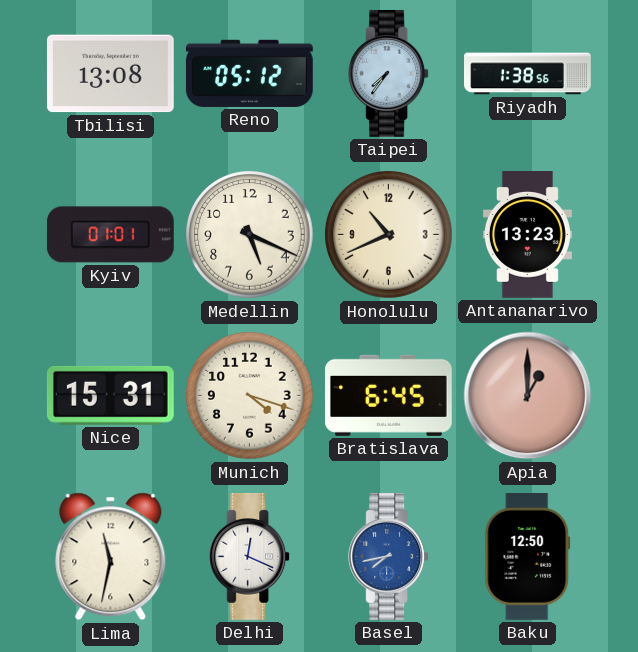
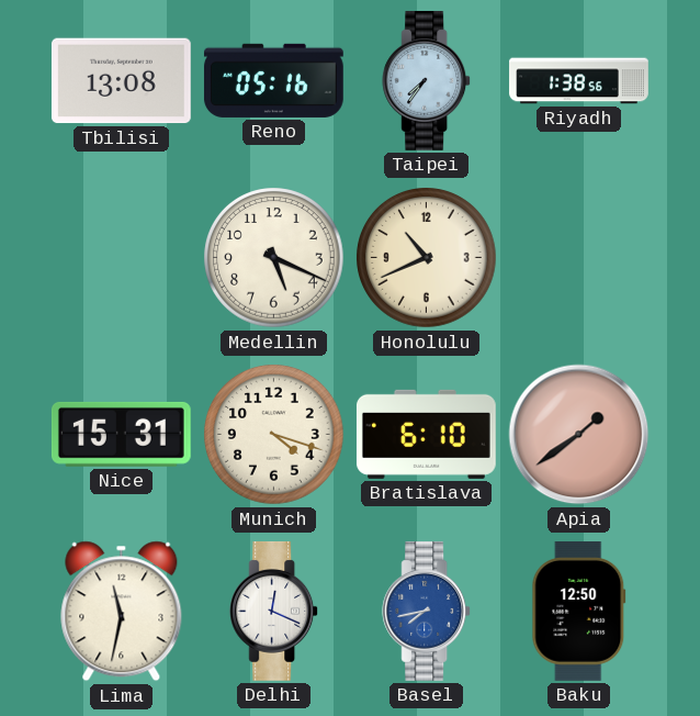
Reno: 05:12 -> 05:16 (273, 80)
Kyiv: 01:01 -> none (110, 235)
Antananarivo: 13:23 -> none (527, 235)
Bratislava: 6:45 -> 6:10 (426, 434)
Apia: 1:00 -> 1:39 (579, 435)
